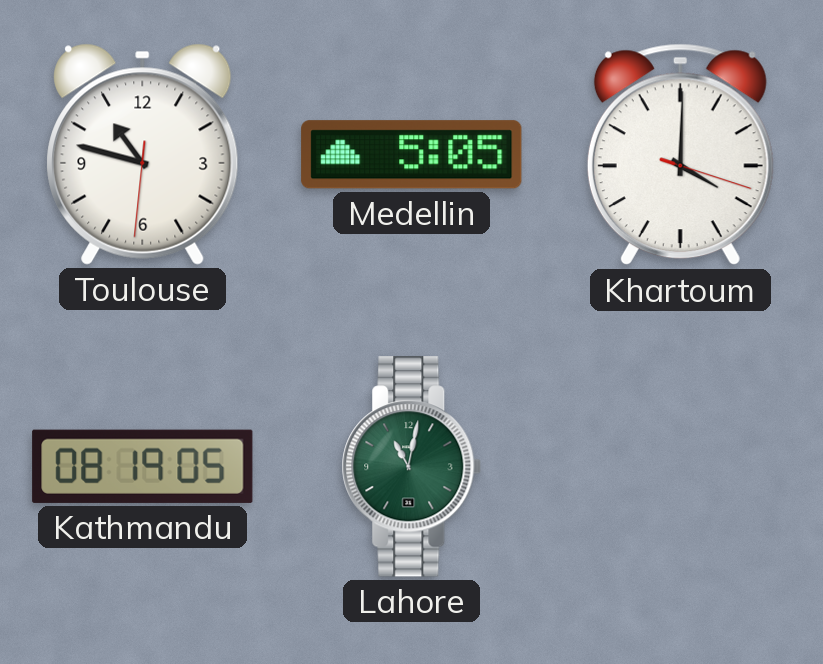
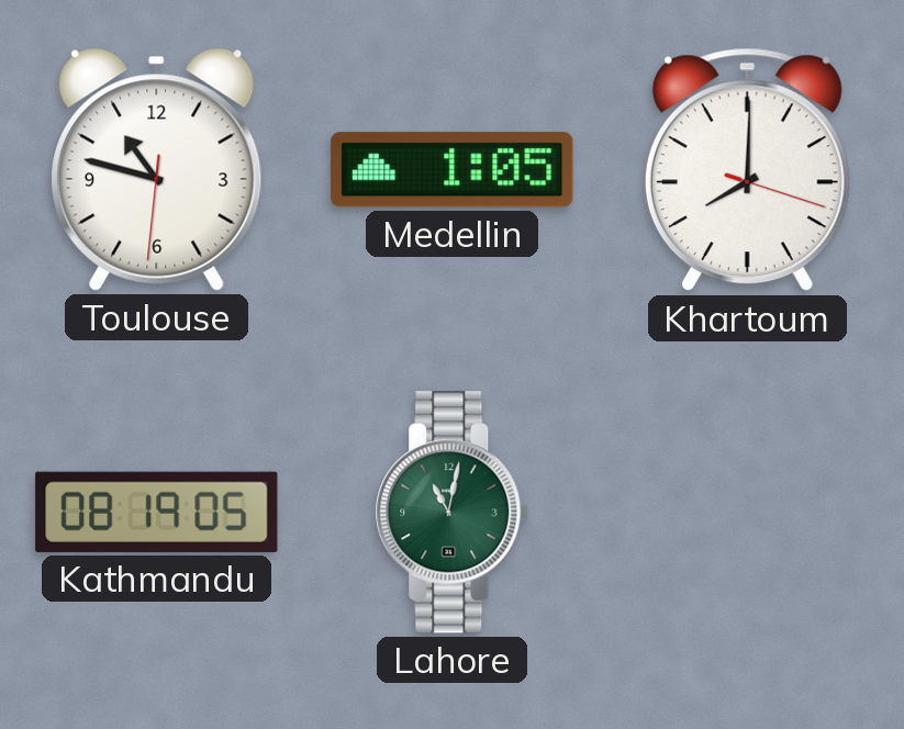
Medellin: 5:05 -> 1:05 (453, 170)
Khartoum: 4:00 -> 8:00 (747, 170)
